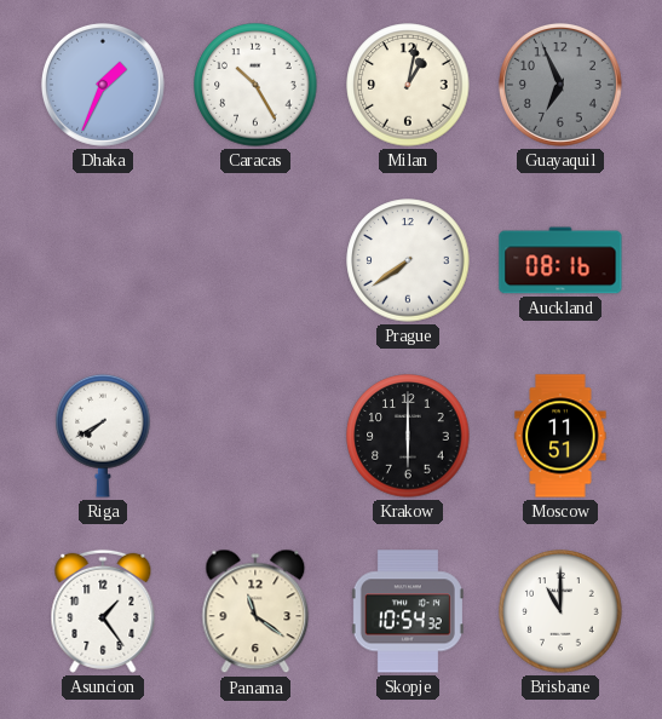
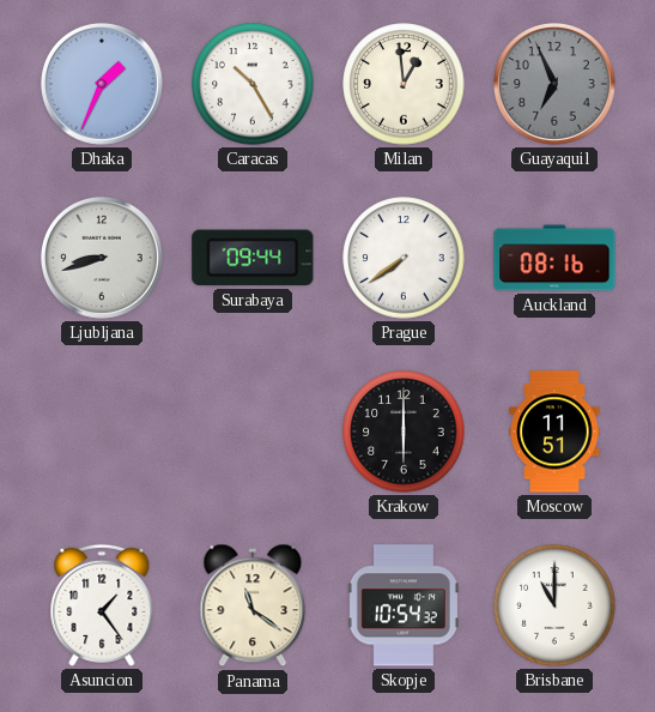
Milan: 1:02 -> 12:59 (404, 84)
Ljubljana: none -> 8:42 (102, 258)
Surabaya: none -> 09:44 (253, 258)
Riga: 7:40 -> none (103, 436)
